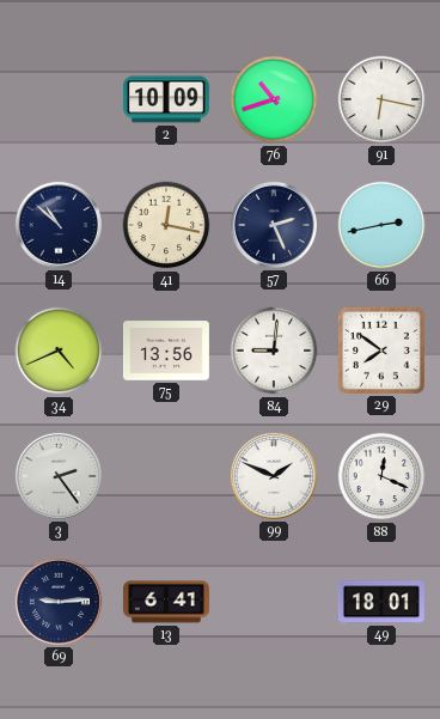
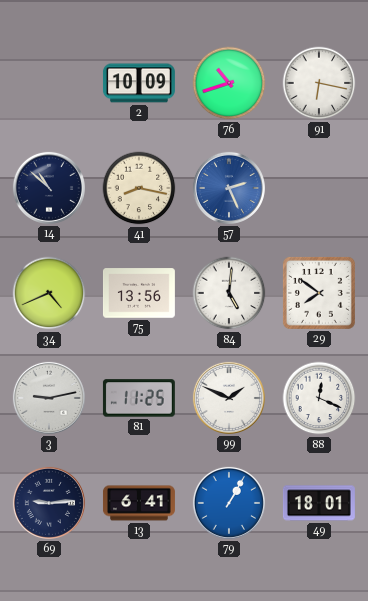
41: 12:17 -> 8:17 (139, 188)
57 dial: navy -> blue (229, 188)
66: 2:43 -> none (381, 225)
84: 9:01 -> 5:01 (229, 293)
3: 2:24 -> 9:13 (49, 398)
81: none -> 11:25 (139, 398)
79: none -> 1:05 (229, 503)
